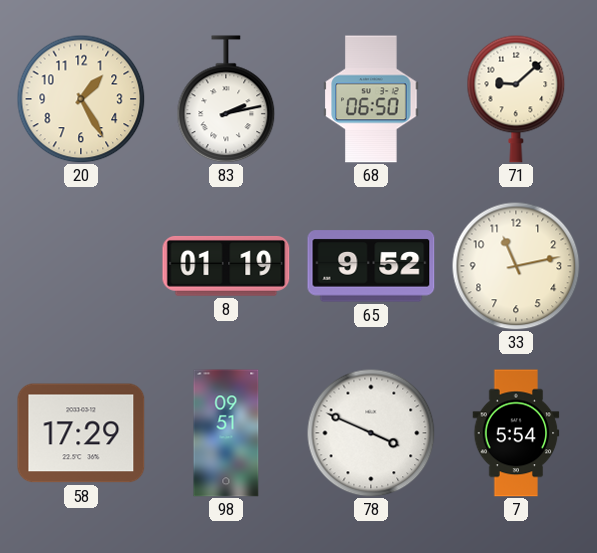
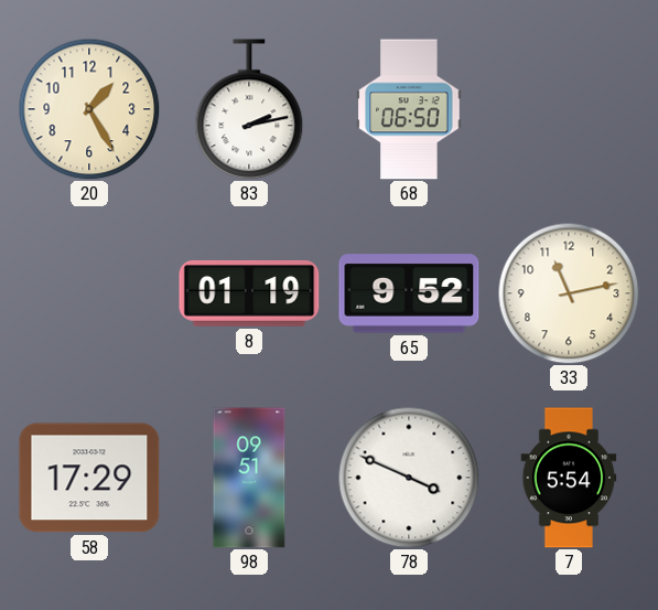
71: 9:08 -> none (516, 99)
